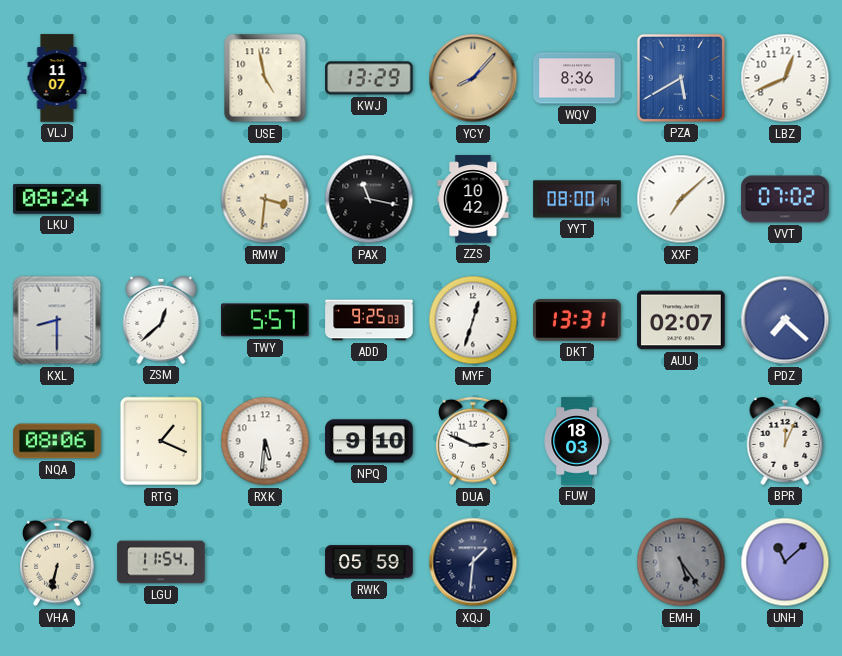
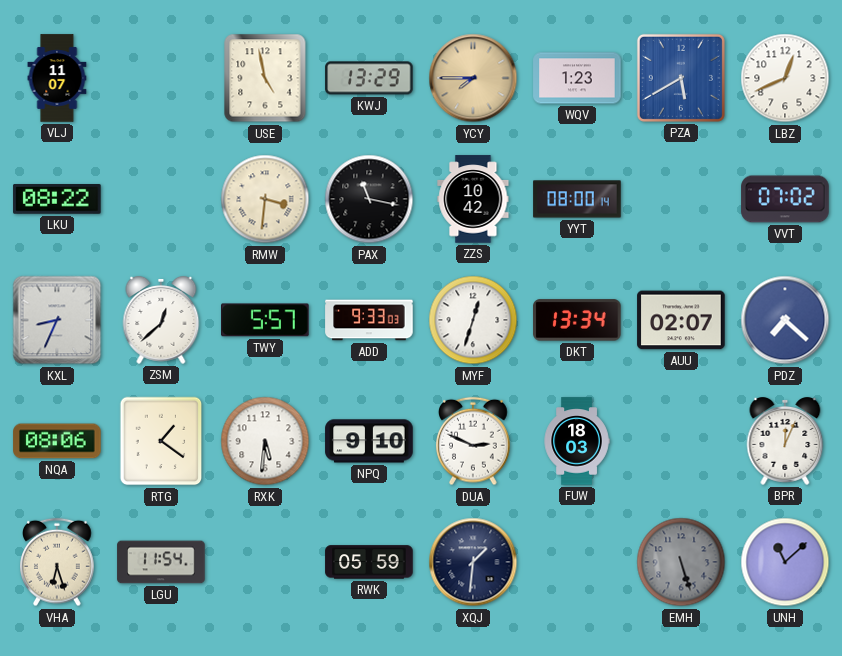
YCY: 8:07 -> 7:45 (473, 78)
WQV: 8:36 -> 1:23 (577, 78)
LKU: 08:24 -> 08:22 (57, 200)
XXF: 7:08 -> none (681, 199)
KXL: 8:30 -> 8:34 (57, 320)
ADD: 9:25 -> 9:33 (369, 320)
DKT: 13:31 -> 13:34 (577, 320)
RTG: 1:19 -> 1:21 (161, 441)
VHA: 6:32 -> 6:27 (58, 562)
EMH: 5:24 -> 5:27 (681, 562)
